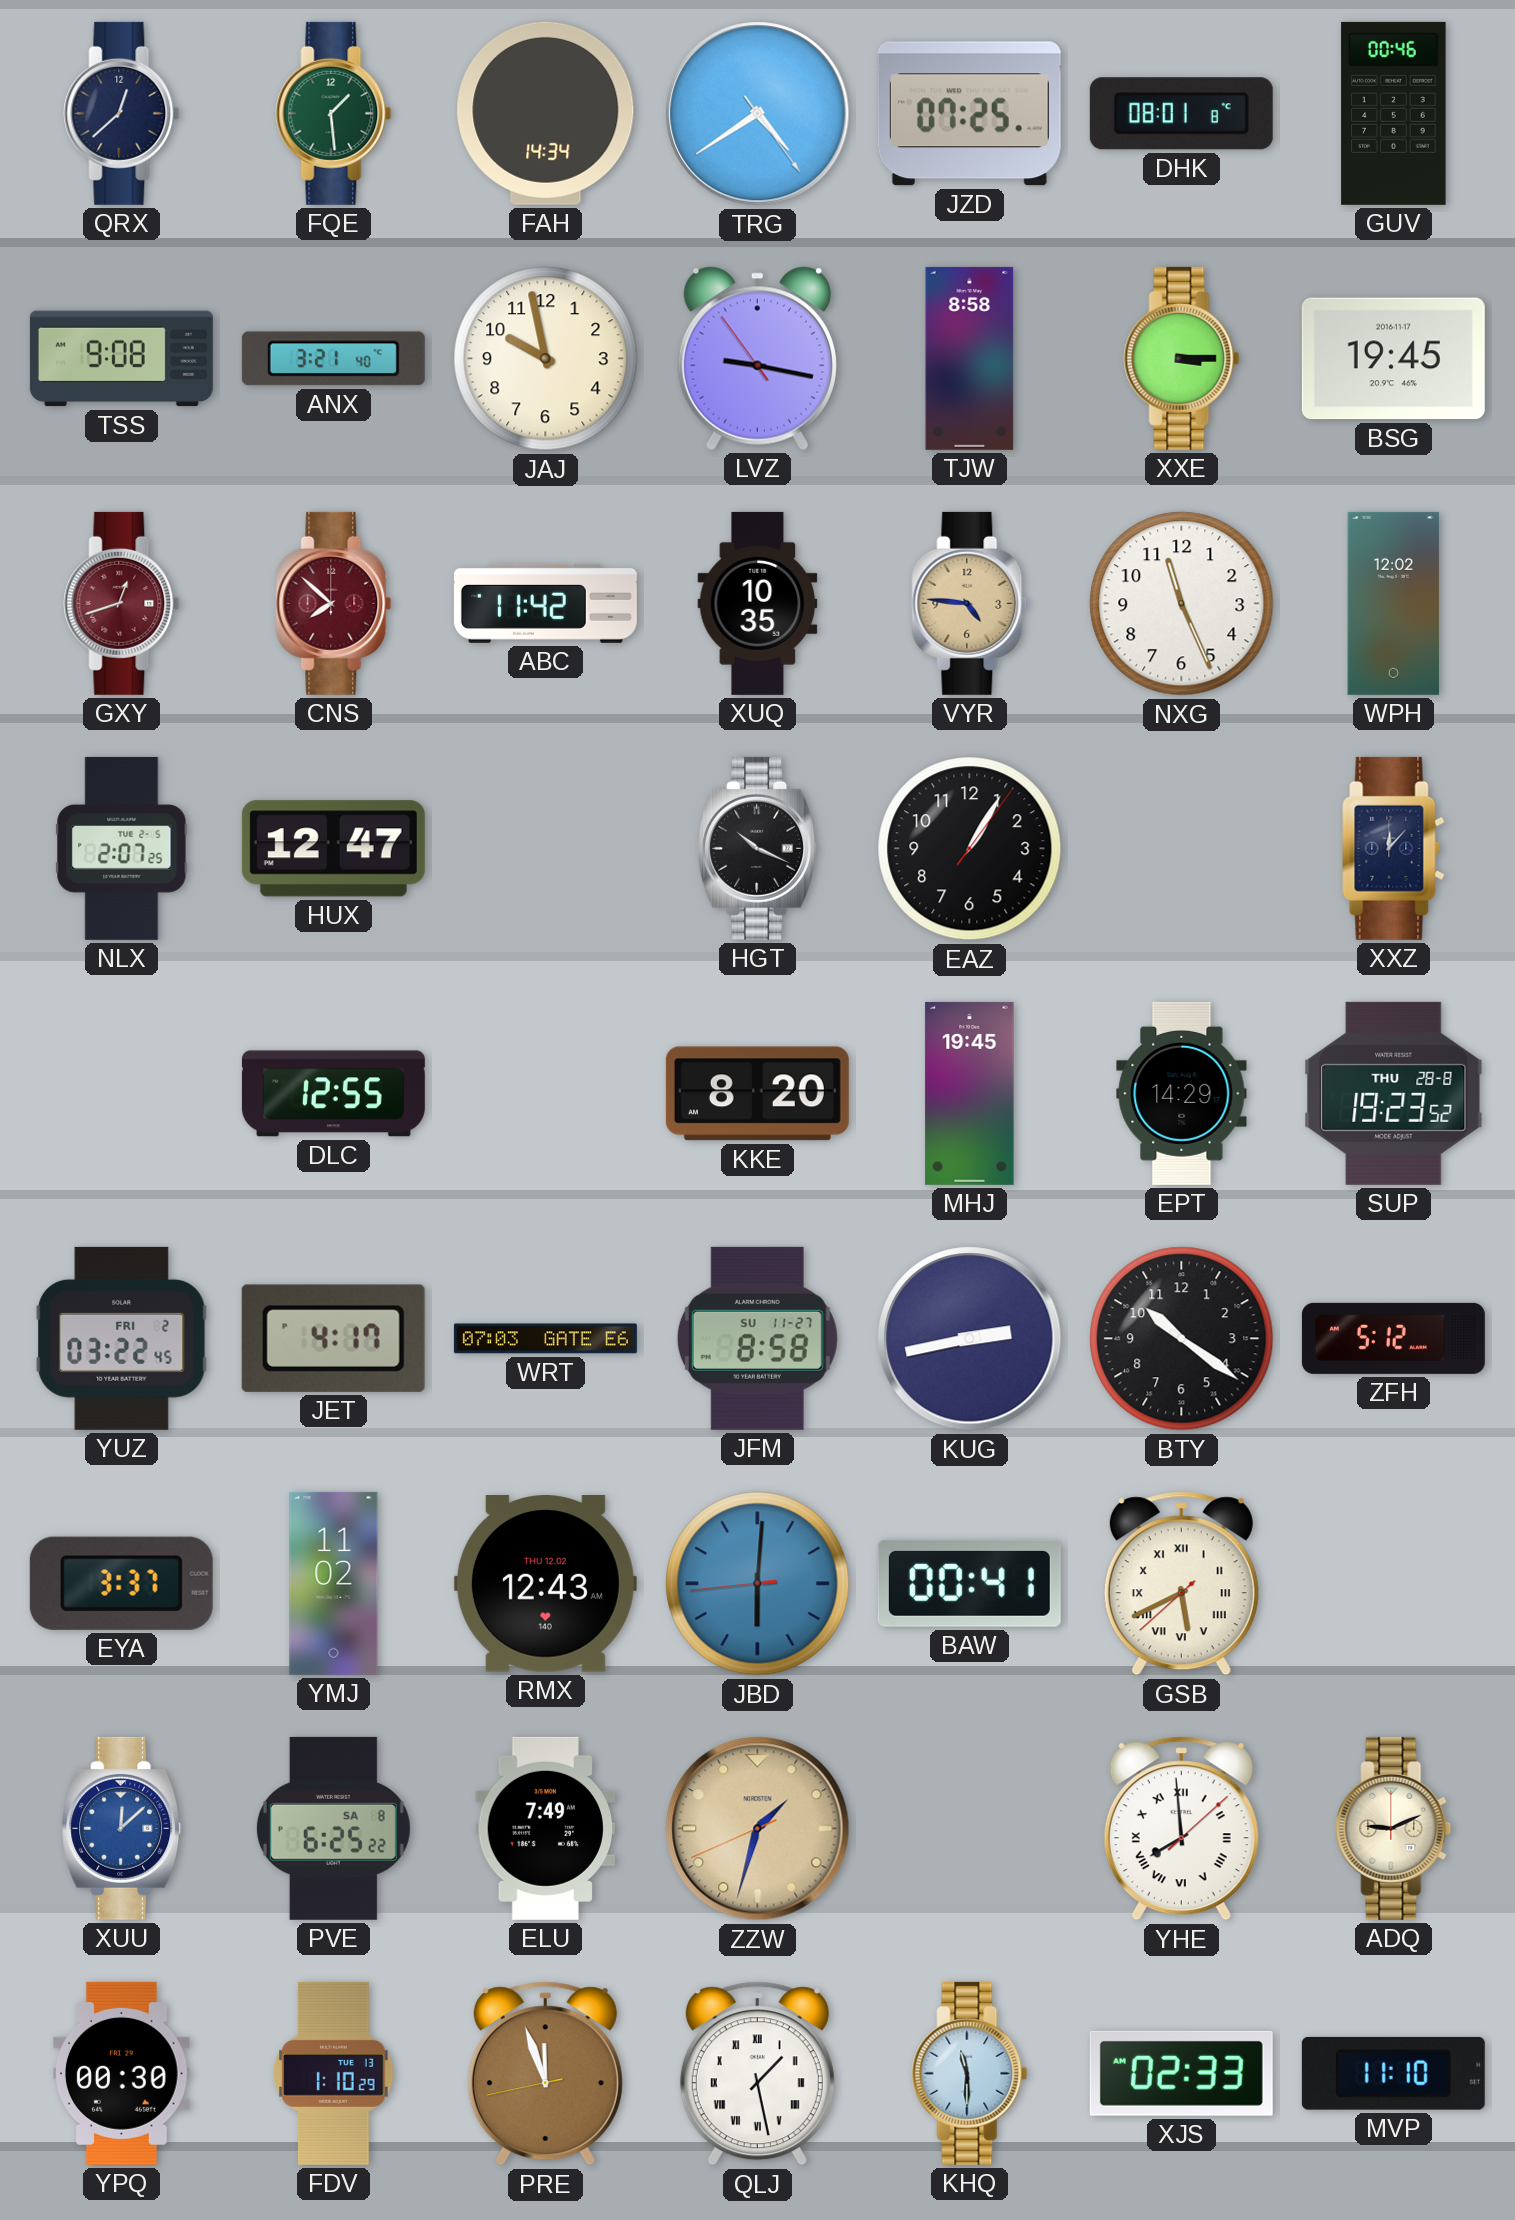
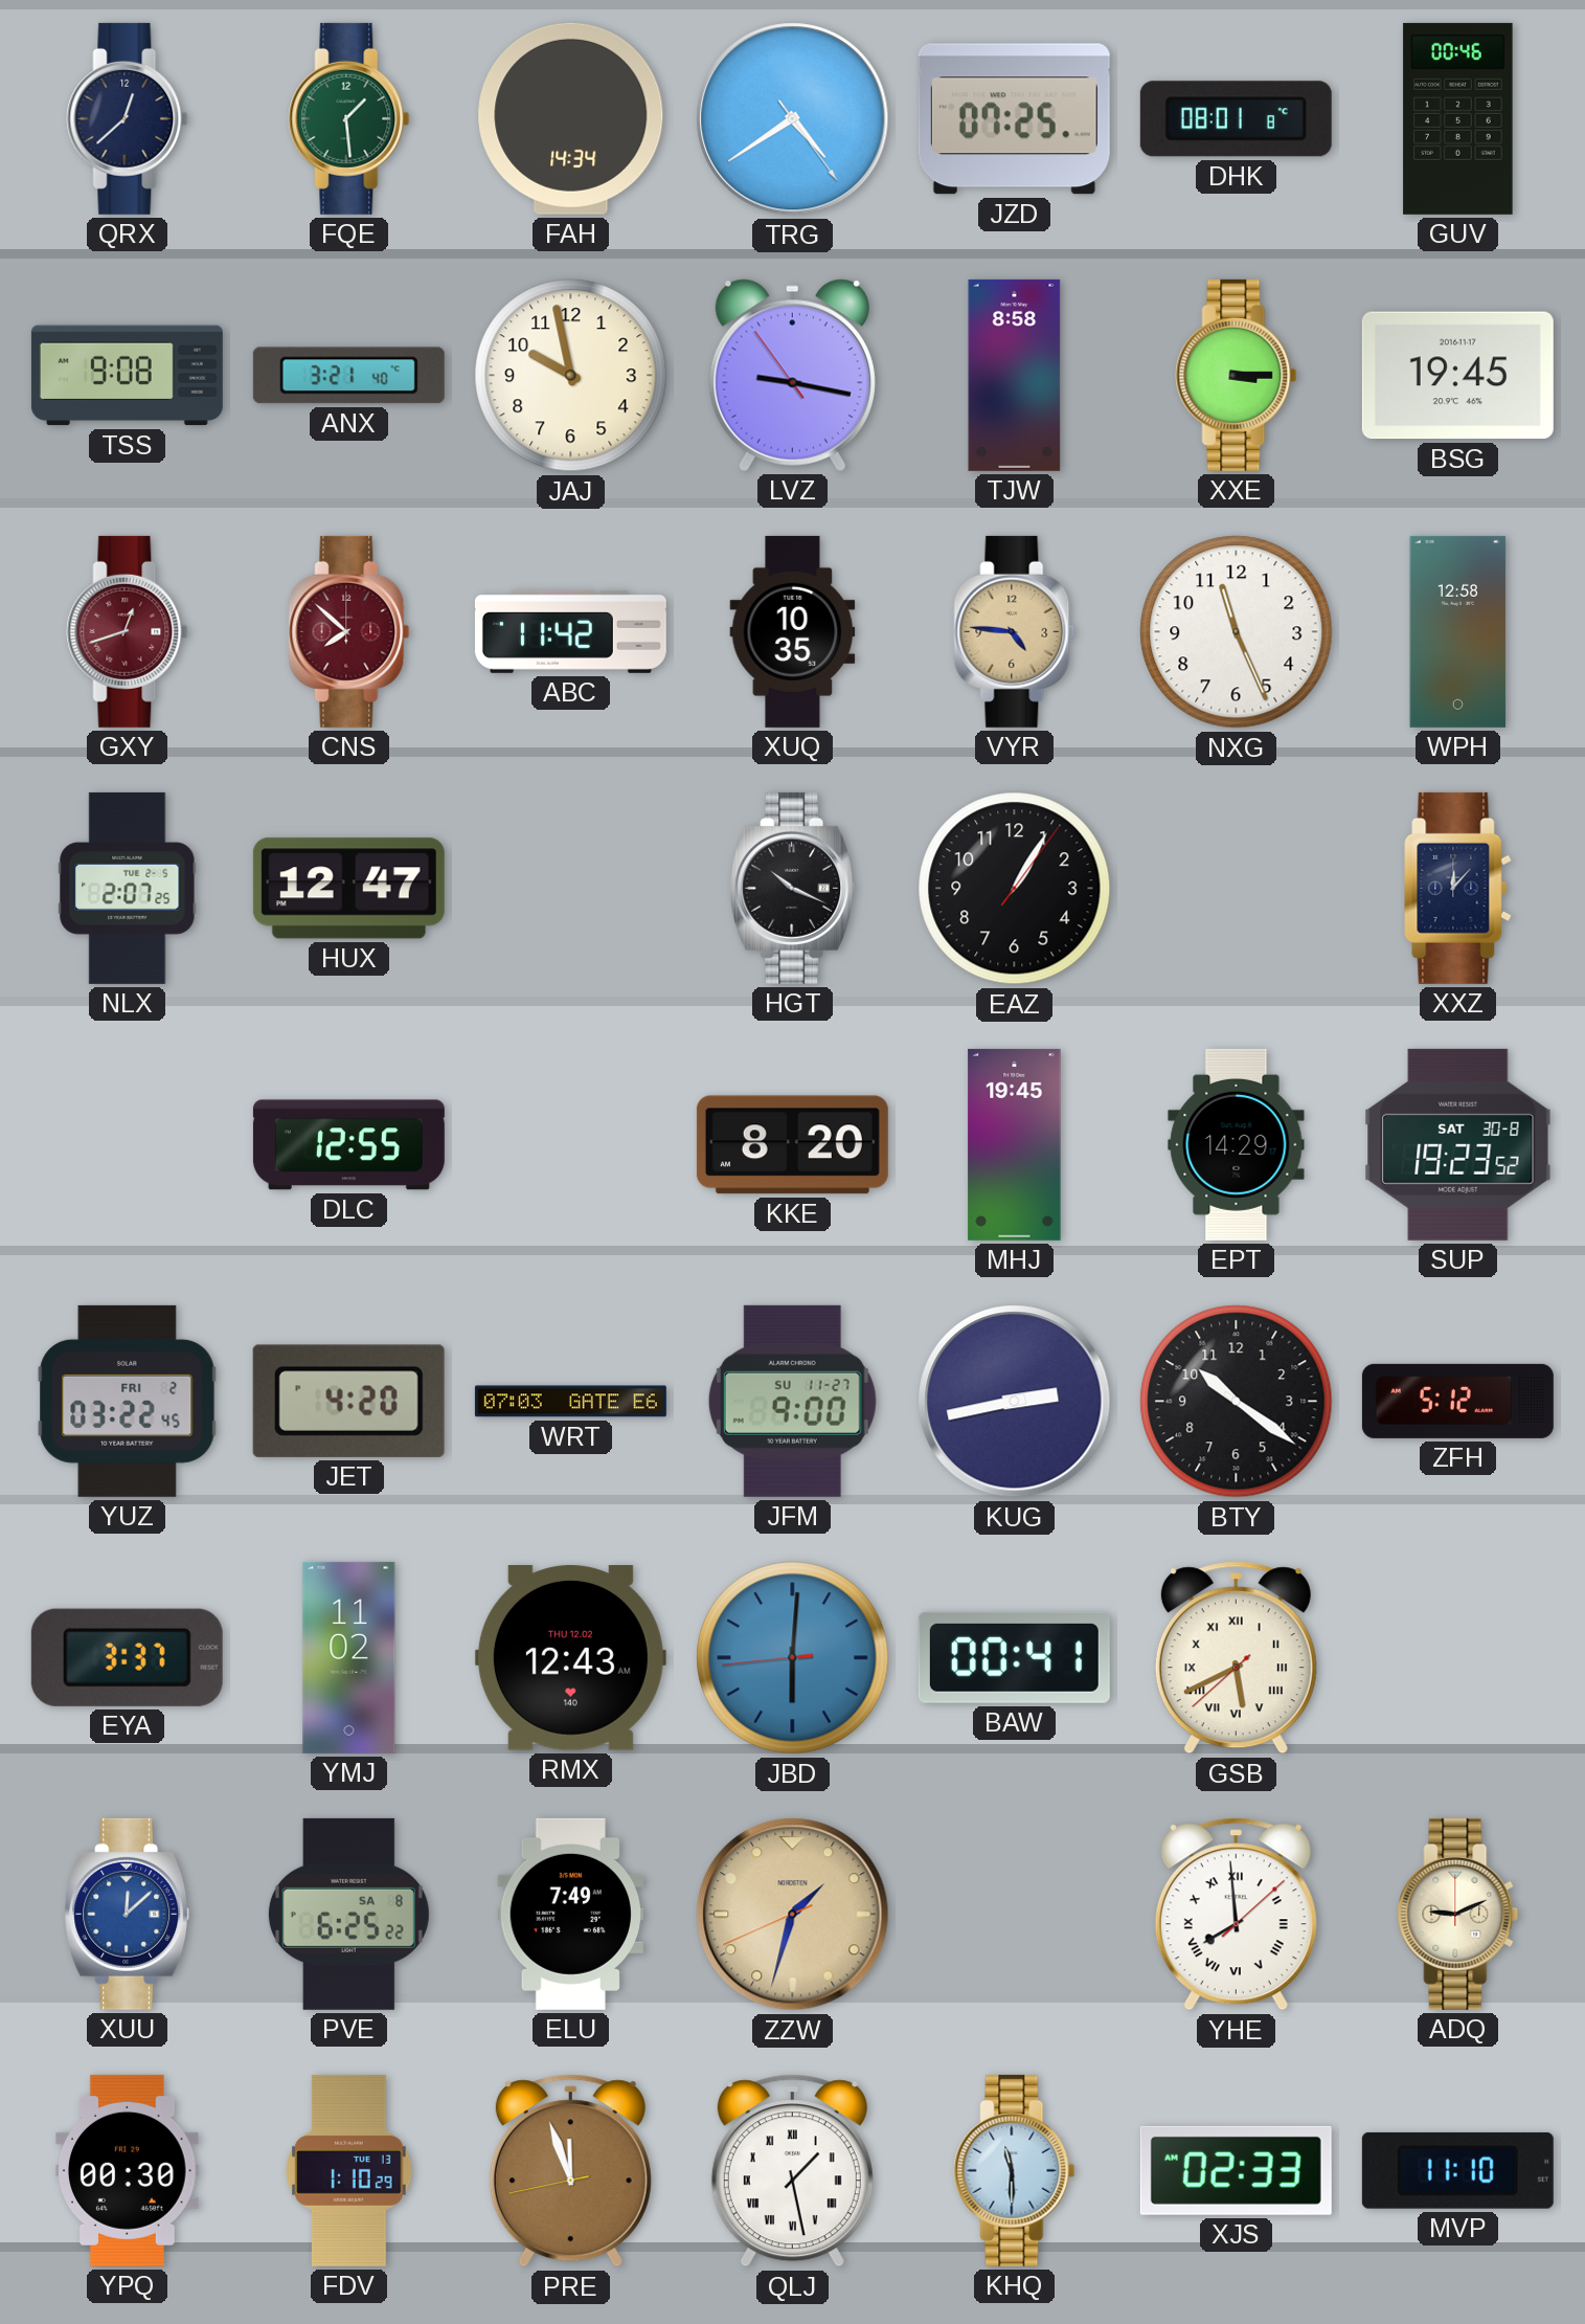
WPH: 12:02 -> 12:58 (1458, 631)
SUP date: THU 28-8 -> SAT 30-8 (1458, 1144)
JET: 4:17 -> 4:20 (348, 1401)
JFM: 8:58 -> 9:00 (792, 1401)
